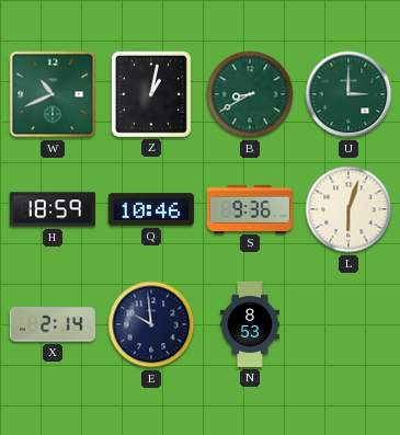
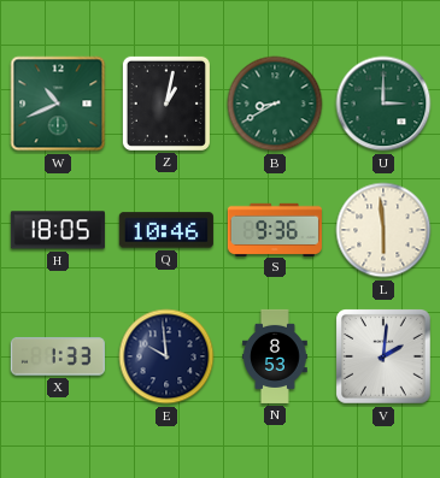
H: 18:59 -> 18:05 (58, 230)
L: 6:03 -> 5:59 (383, 230)
X: 2:14 -> 1:33 (58, 356)
V: none -> 2:01 (385, 358)
